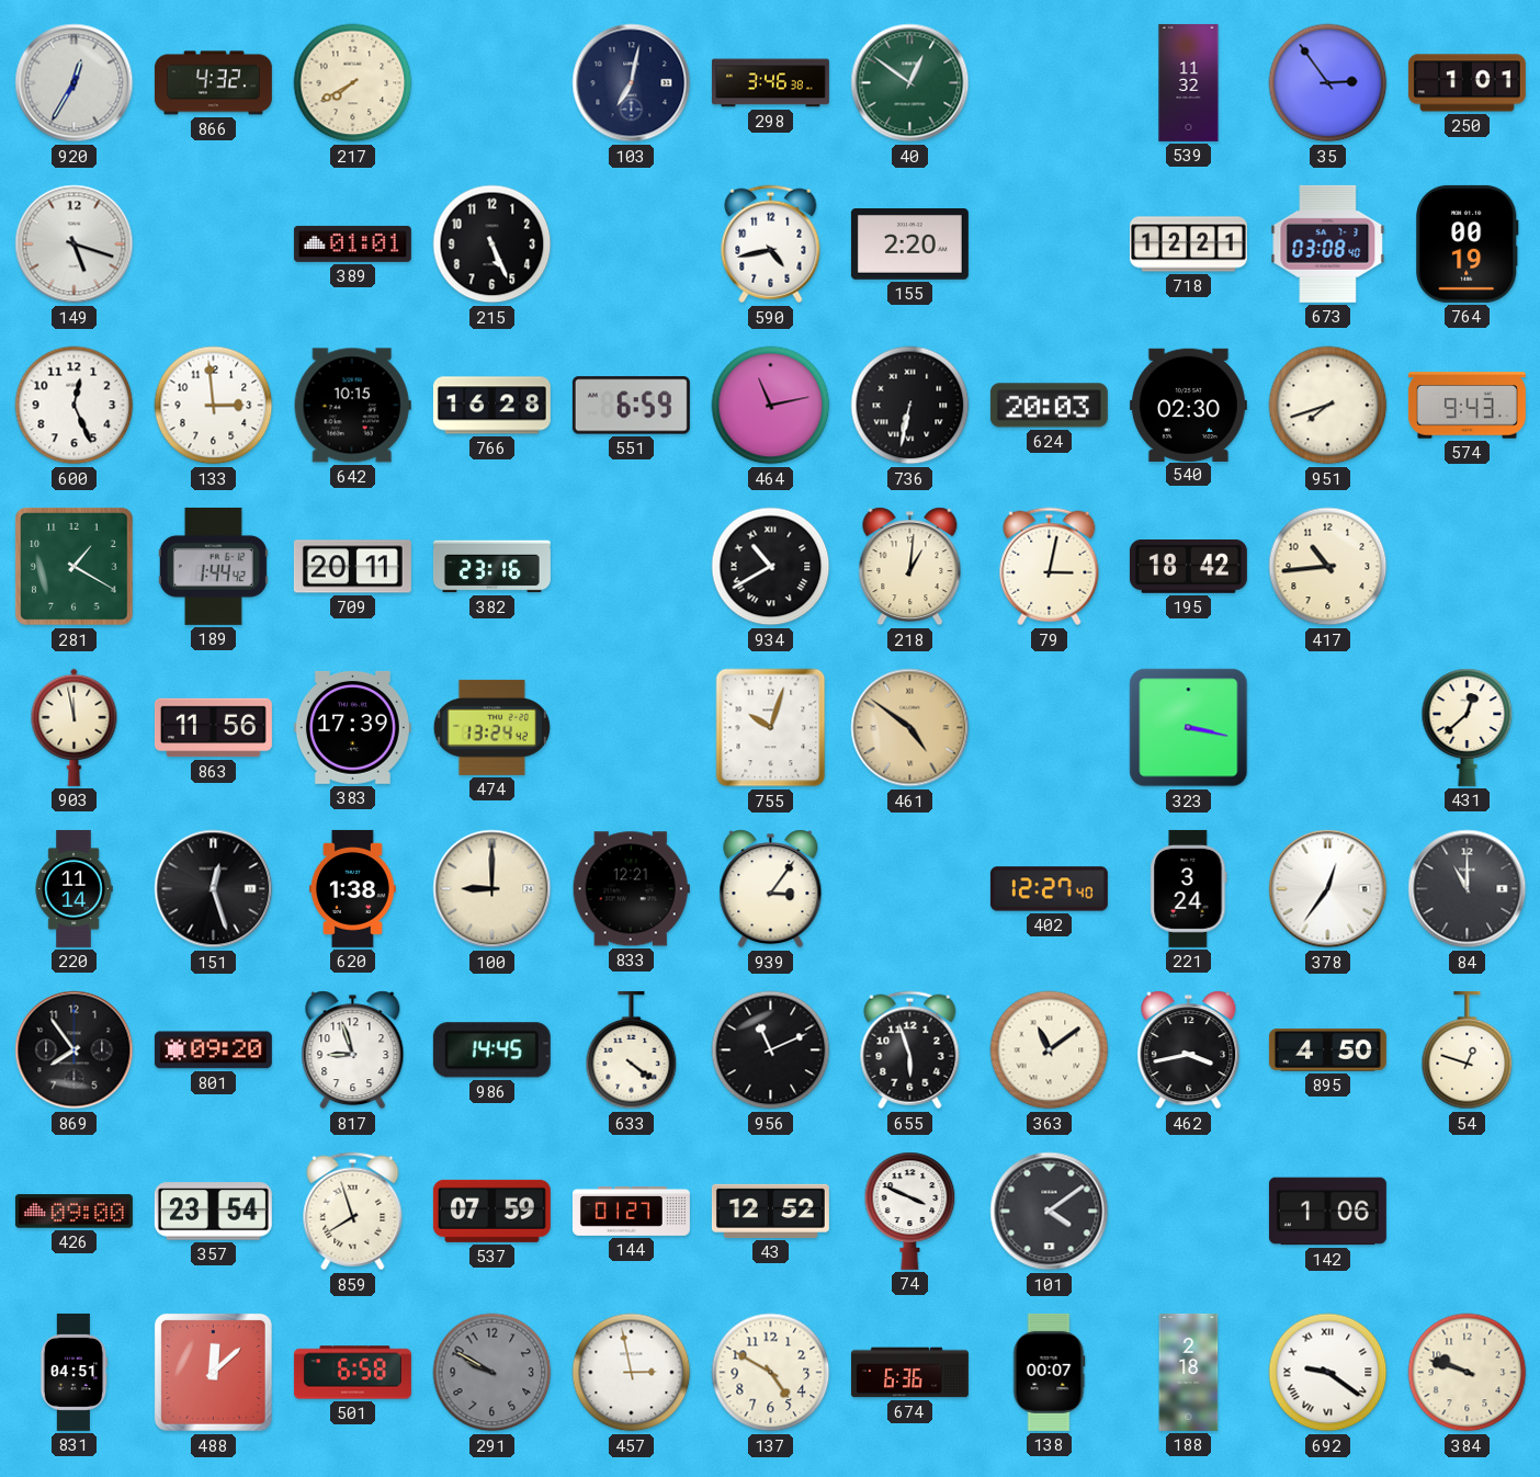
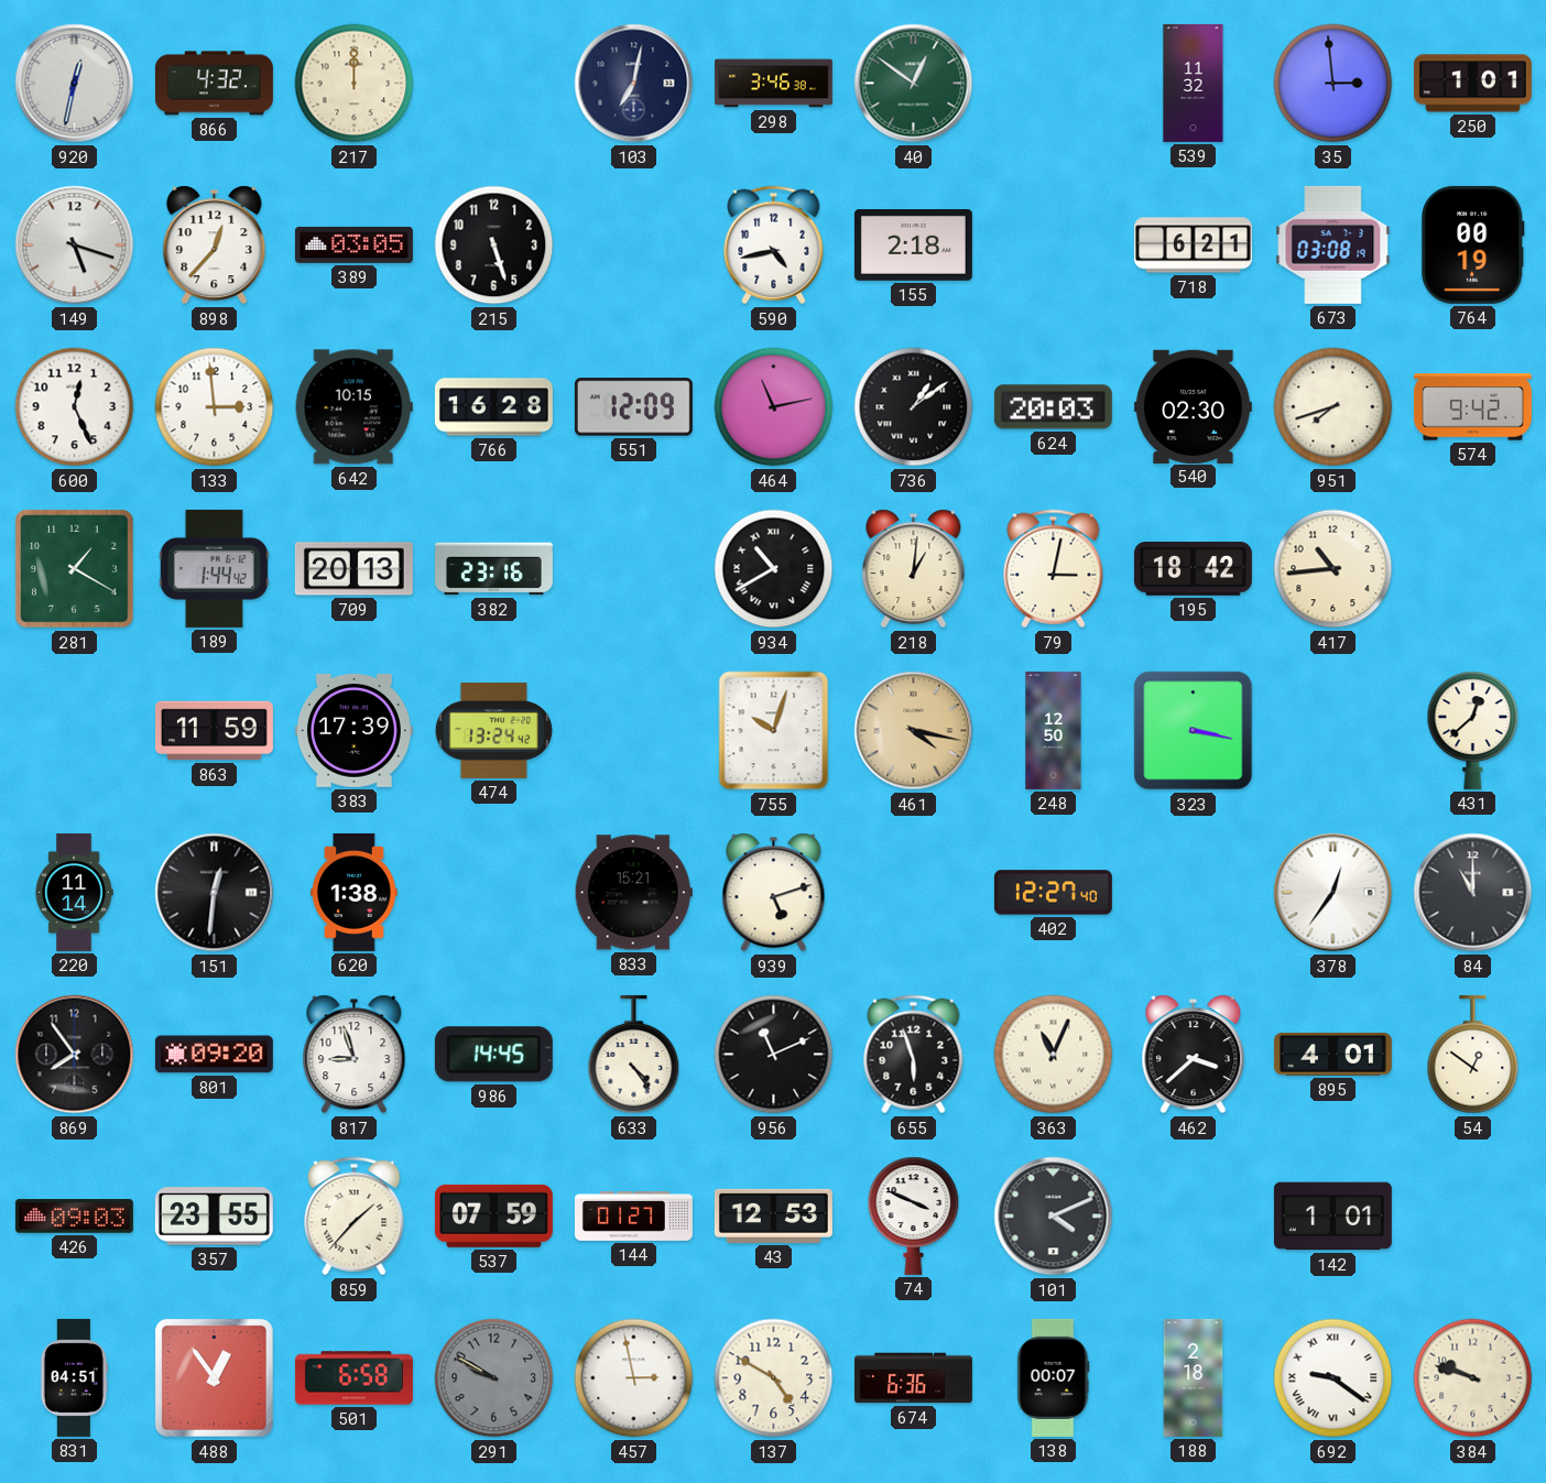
920: 12:35 -> 12:32 (75, 84)
217: 7:40 -> 12:00 (355, 84)
35: 2:54 -> 2:59 (1333, 84)
898: none -> 12:37 (215, 246)
389: 01:01 -> 03:05 (353, 244)
215: 5:26 -> 5:27 (494, 246)
155: 2:20 -> 2:18 (913, 246)
718: 12:21 -> 6:21 (1193, 246)
673: 03:08:40 -> 03:08:19 (1333, 244)
551: 6:59 -> 12:09 (633, 407)
736: 6:32 -> 1:09 (914, 407)
574: 9:43 -> 9:42 (1472, 407)
709: 20:11 -> 20:13 (353, 569)
903: 11:58 -> none (75, 727)
863: 11:56 -> 11:59 (214, 731)
461: 4:51 -> 4:17 (914, 731)
248: none -> 12:50 (1054, 730)
151: 12:27 -> 12:31 (215, 893)
100: 9:00 -> none (492, 889)
833: 12:21 -> 15:21 (633, 893)
939: 3:06 -> 5:12 (774, 893)
221: 3:24 -> none (1189, 888)
633: 4:21 -> 4:24 (634, 1055)
363: 11:09 -> 11:04 (1054, 1055)
462: 3:43 -> 3:38 (1194, 1055)
895: 4:50 -> 4:01 (1332, 1055)
54: 12:48 -> 12:51 (1473, 1055)
426: 09:00 -> 09:03 (74, 1217)
357: 23:54 -> 23:55 (214, 1217)
859: 7:57 -> 1:37 (355, 1217)
43: 12:52 -> 12:53 (773, 1215)
101: 4:09 -> 4:11 (1054, 1217)
142: 1:06 -> 1:01 (1332, 1217)
488: 12:08 -> 12:54 (214, 1377)
